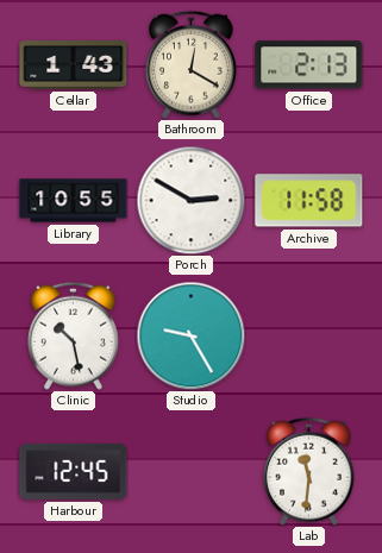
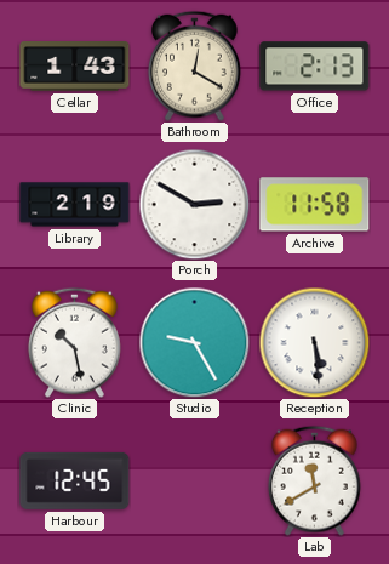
Library: 10:55 -> 2:19 (75, 205)
Reception: none -> 5:29 (314, 342)
Lab: 11:31 -> 11:40 (315, 480)
